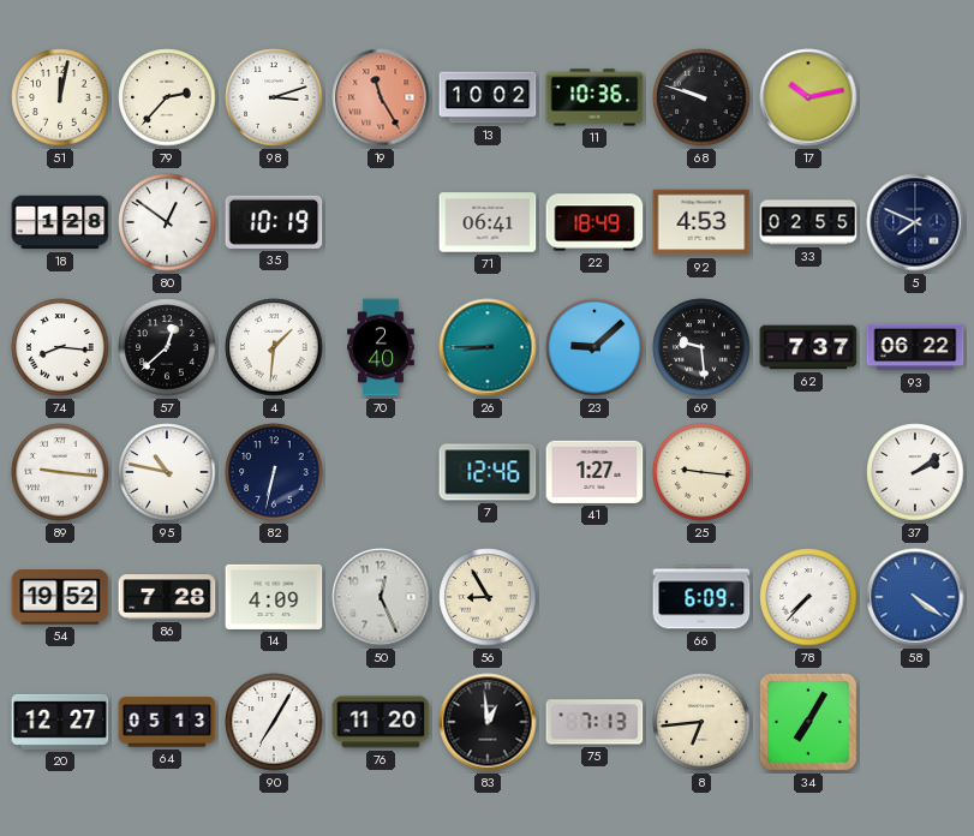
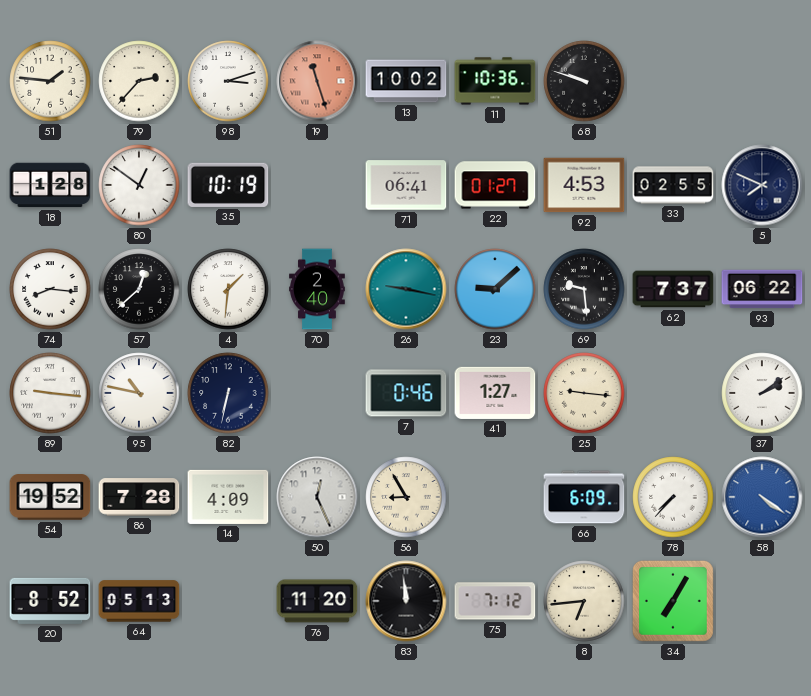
51: 12:02 -> 1:46 (50, 81)
19: 11:25 -> 11:27 (317, 81)
17: 10:13 -> none (808, 97)
22: 18:49 -> 01:27 (495, 185)
26: 8:45 -> 9:17 (406, 289)
7: 12:46 -> 0:46 (406, 393)
20: 12:27 -> 8:52 (50, 601)
90: 7:05 -> none (274, 722)
83: 12:59 -> 11:59 (406, 601)
75: 7:13 -> 7:12 (495, 601)
